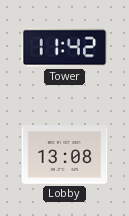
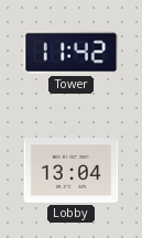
Lobby: 13:08 -> 13:04 (72, 171)
